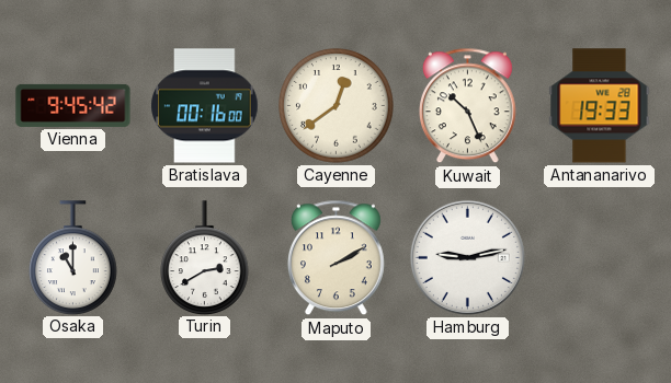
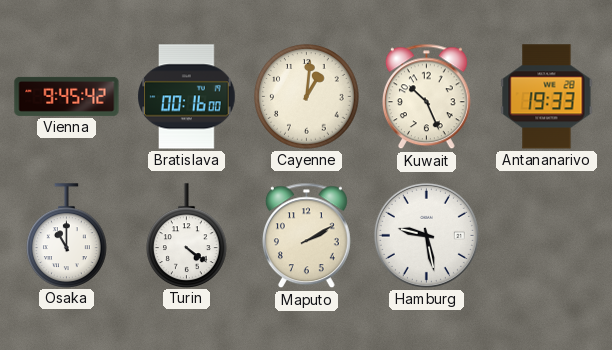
Cayenne: 12:39 -> 1:01 (307, 97)
Turin: 2:40 -> 4:21 (187, 235)
Hamburg: 9:13 -> 9:28 (426, 235)
